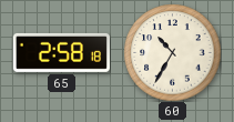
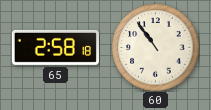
60: 10:35 -> 10:54 (155, 47)
